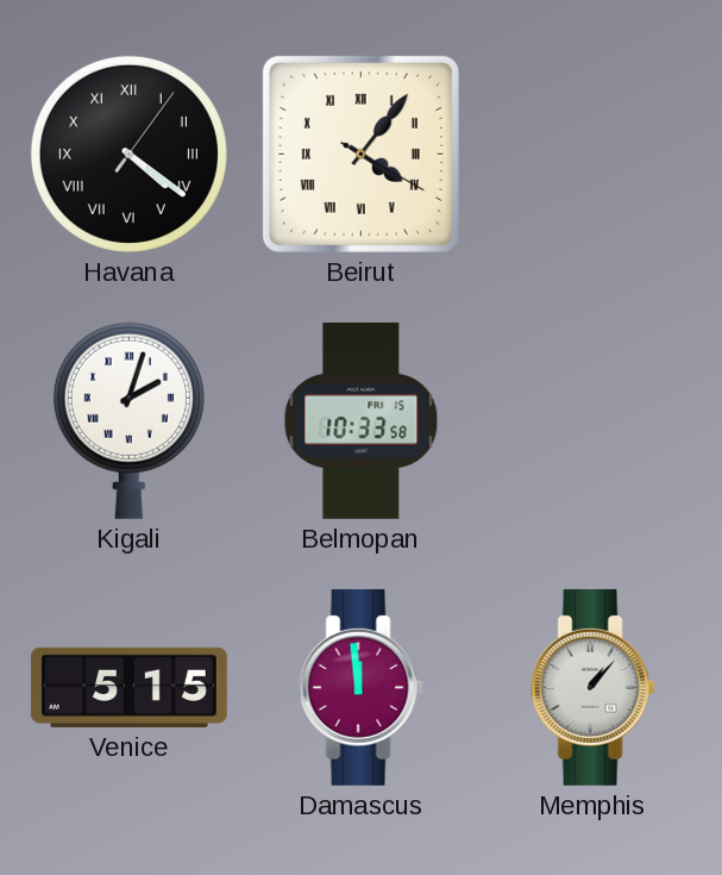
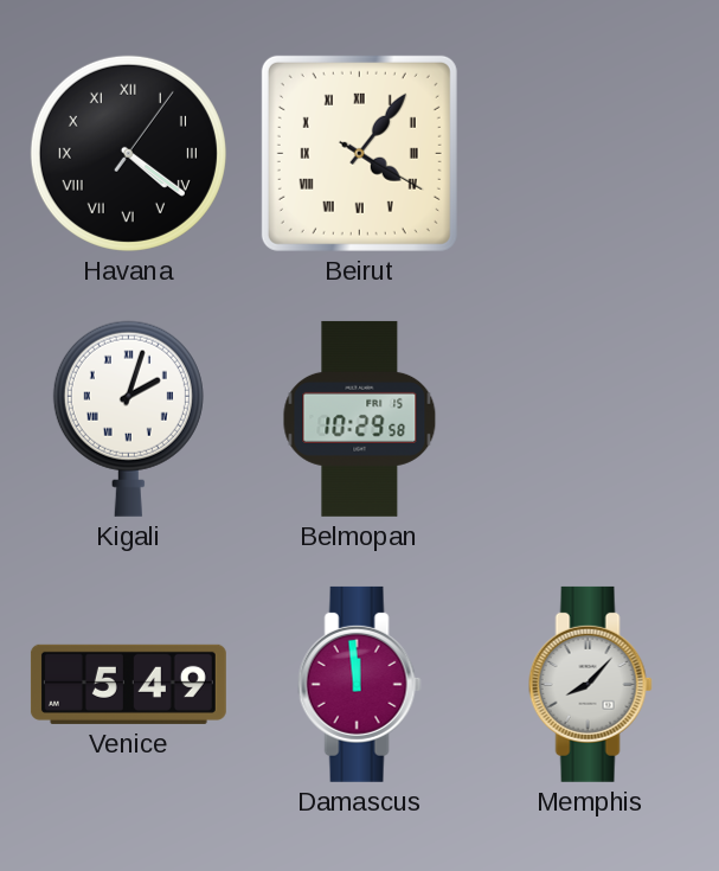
Belmopan: 10:33 -> 10:29 (360, 418)
Venice: 5:15 -> 5:49 (128, 684)
Memphis: 1:07 -> 8:07 (590, 684)
